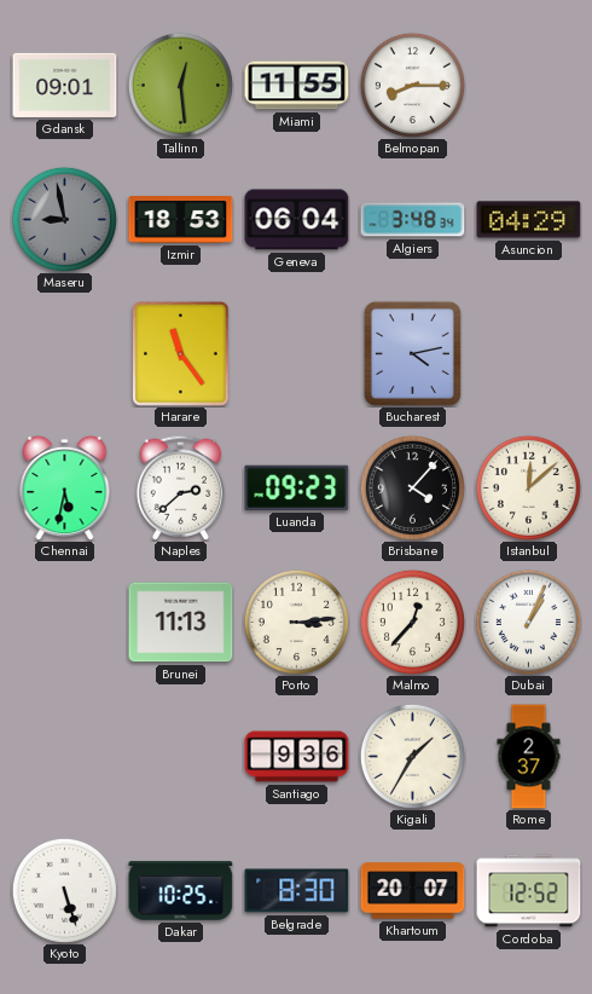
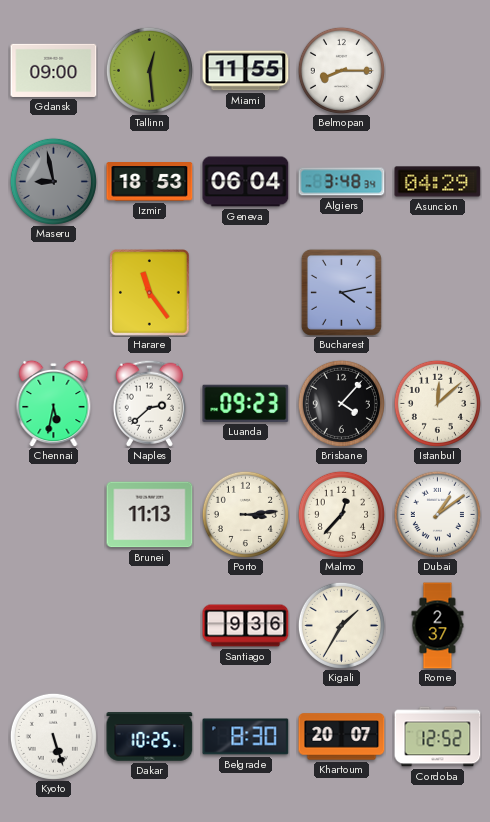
Gdansk: 09:01 -> 09:00 (54, 70)
Dubai: 1:04 -> 1:09 (437, 514)
